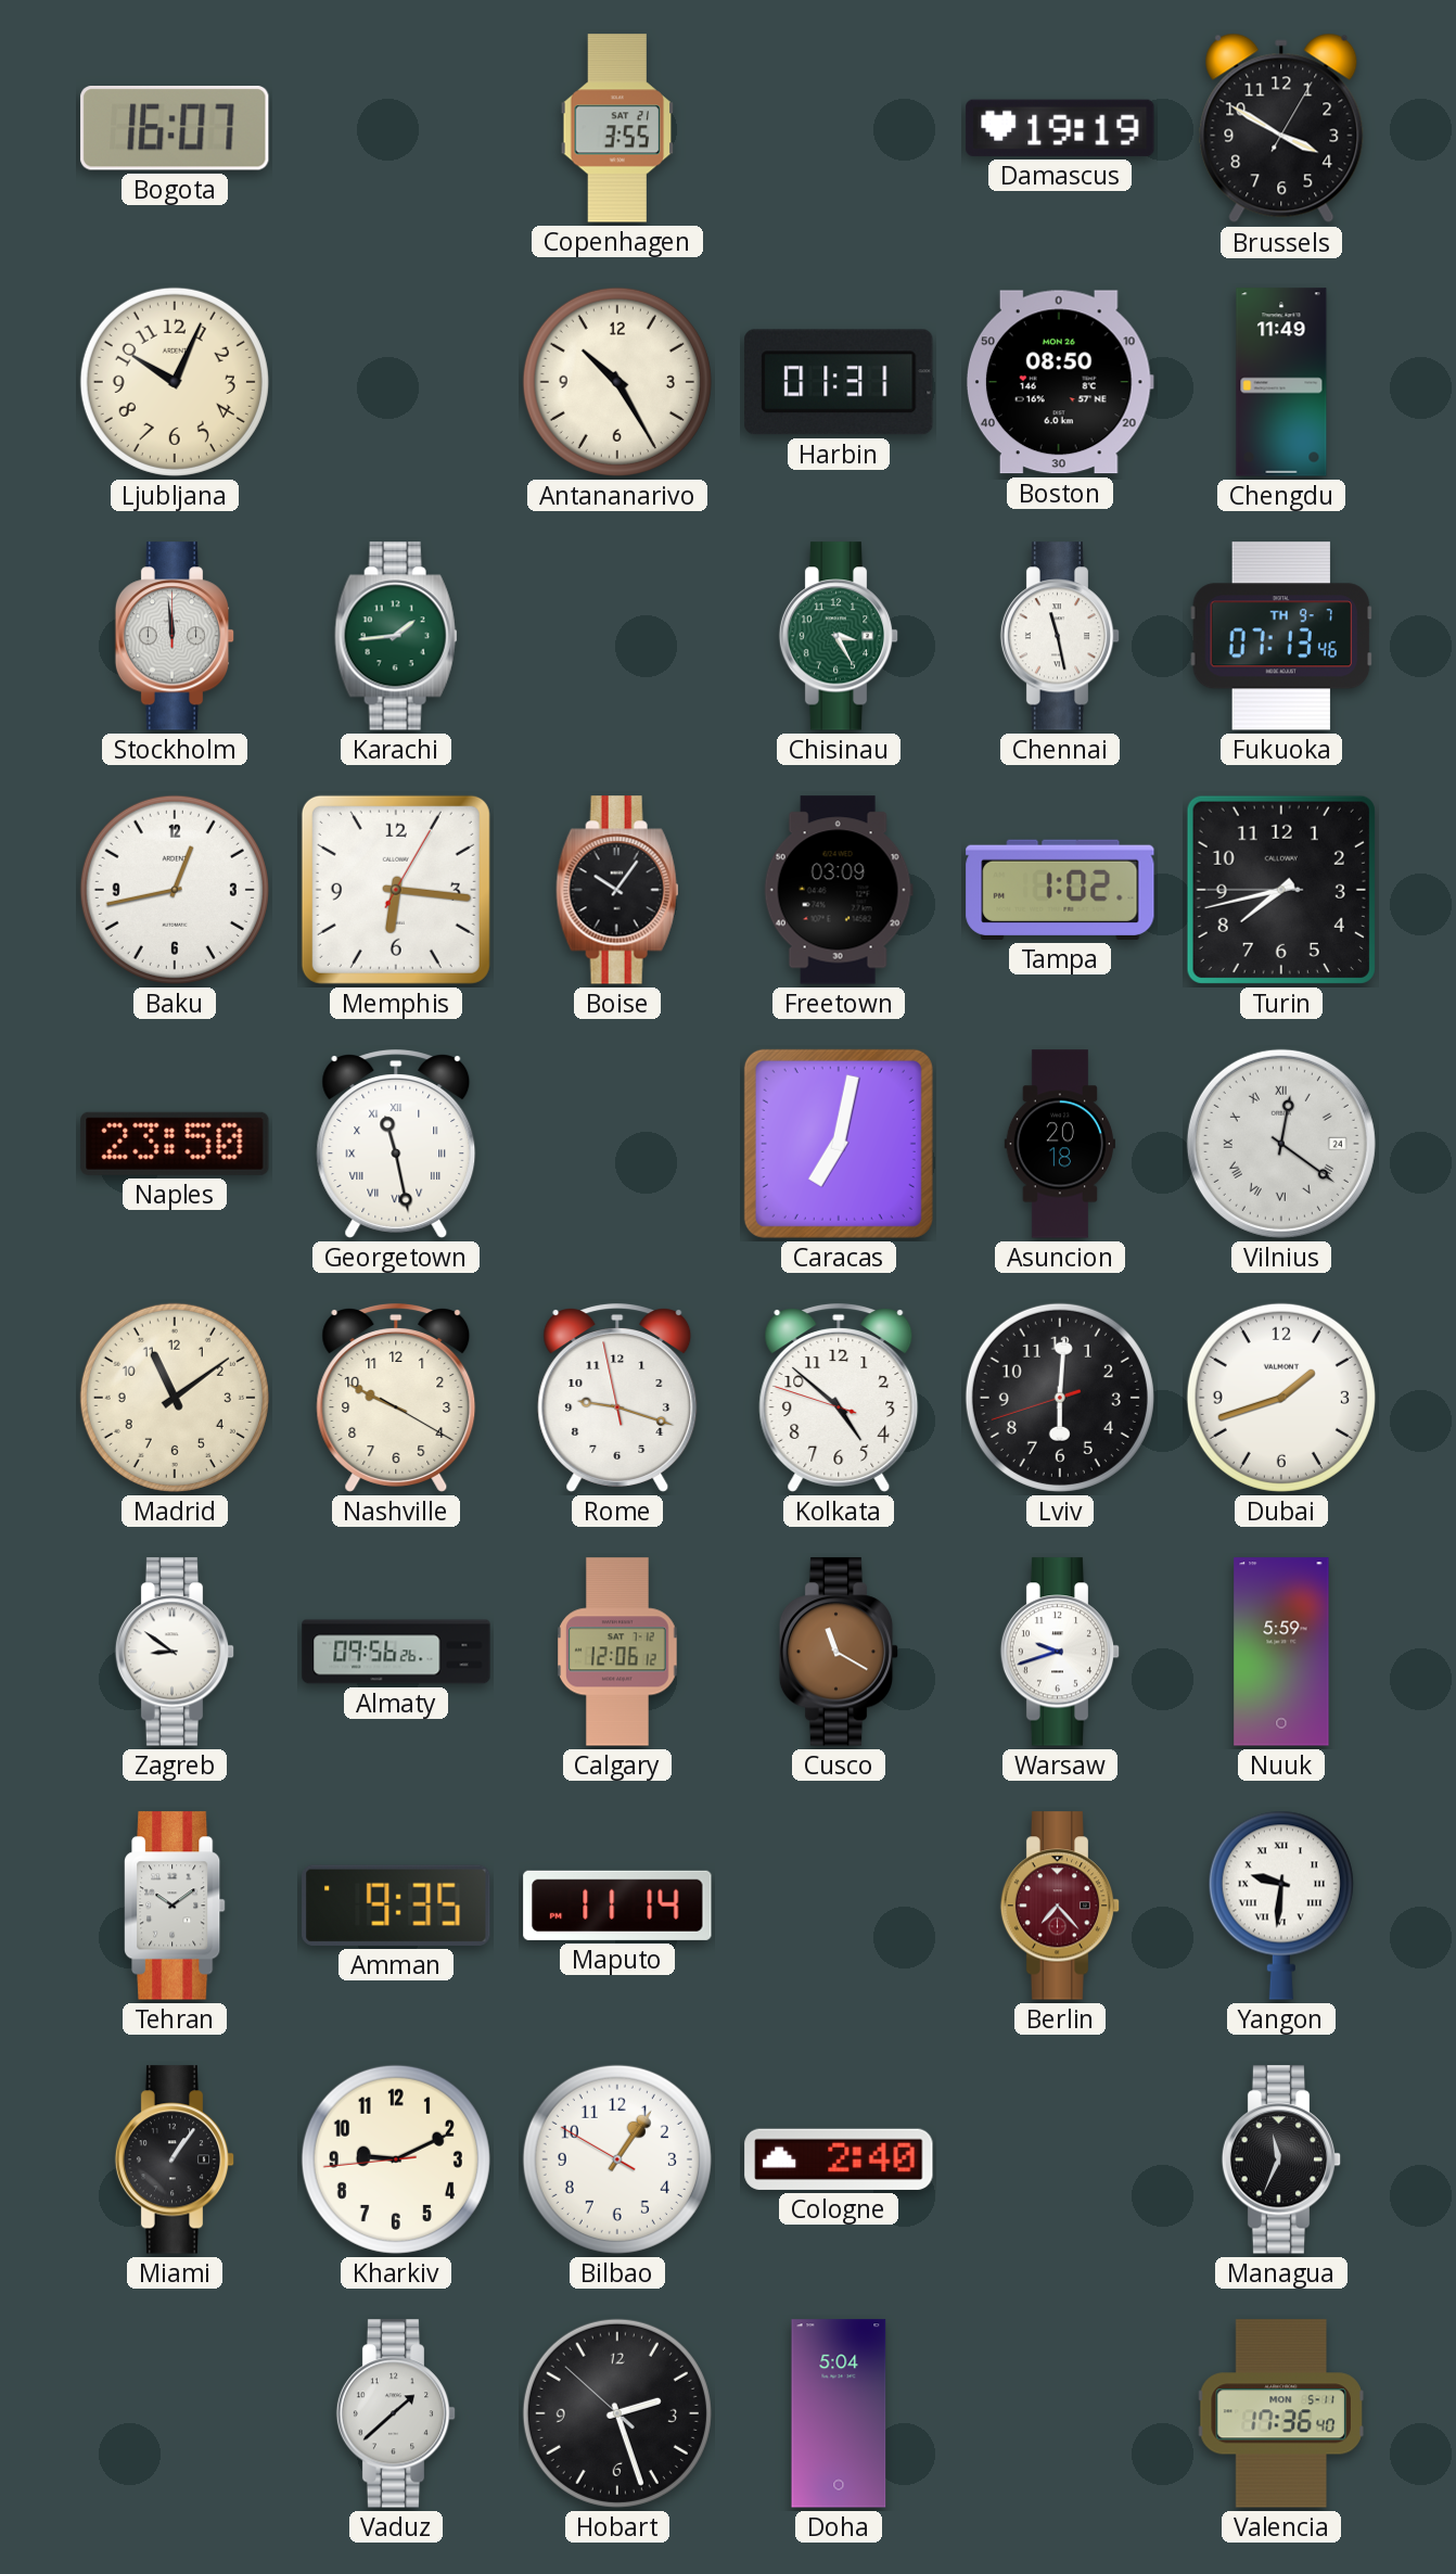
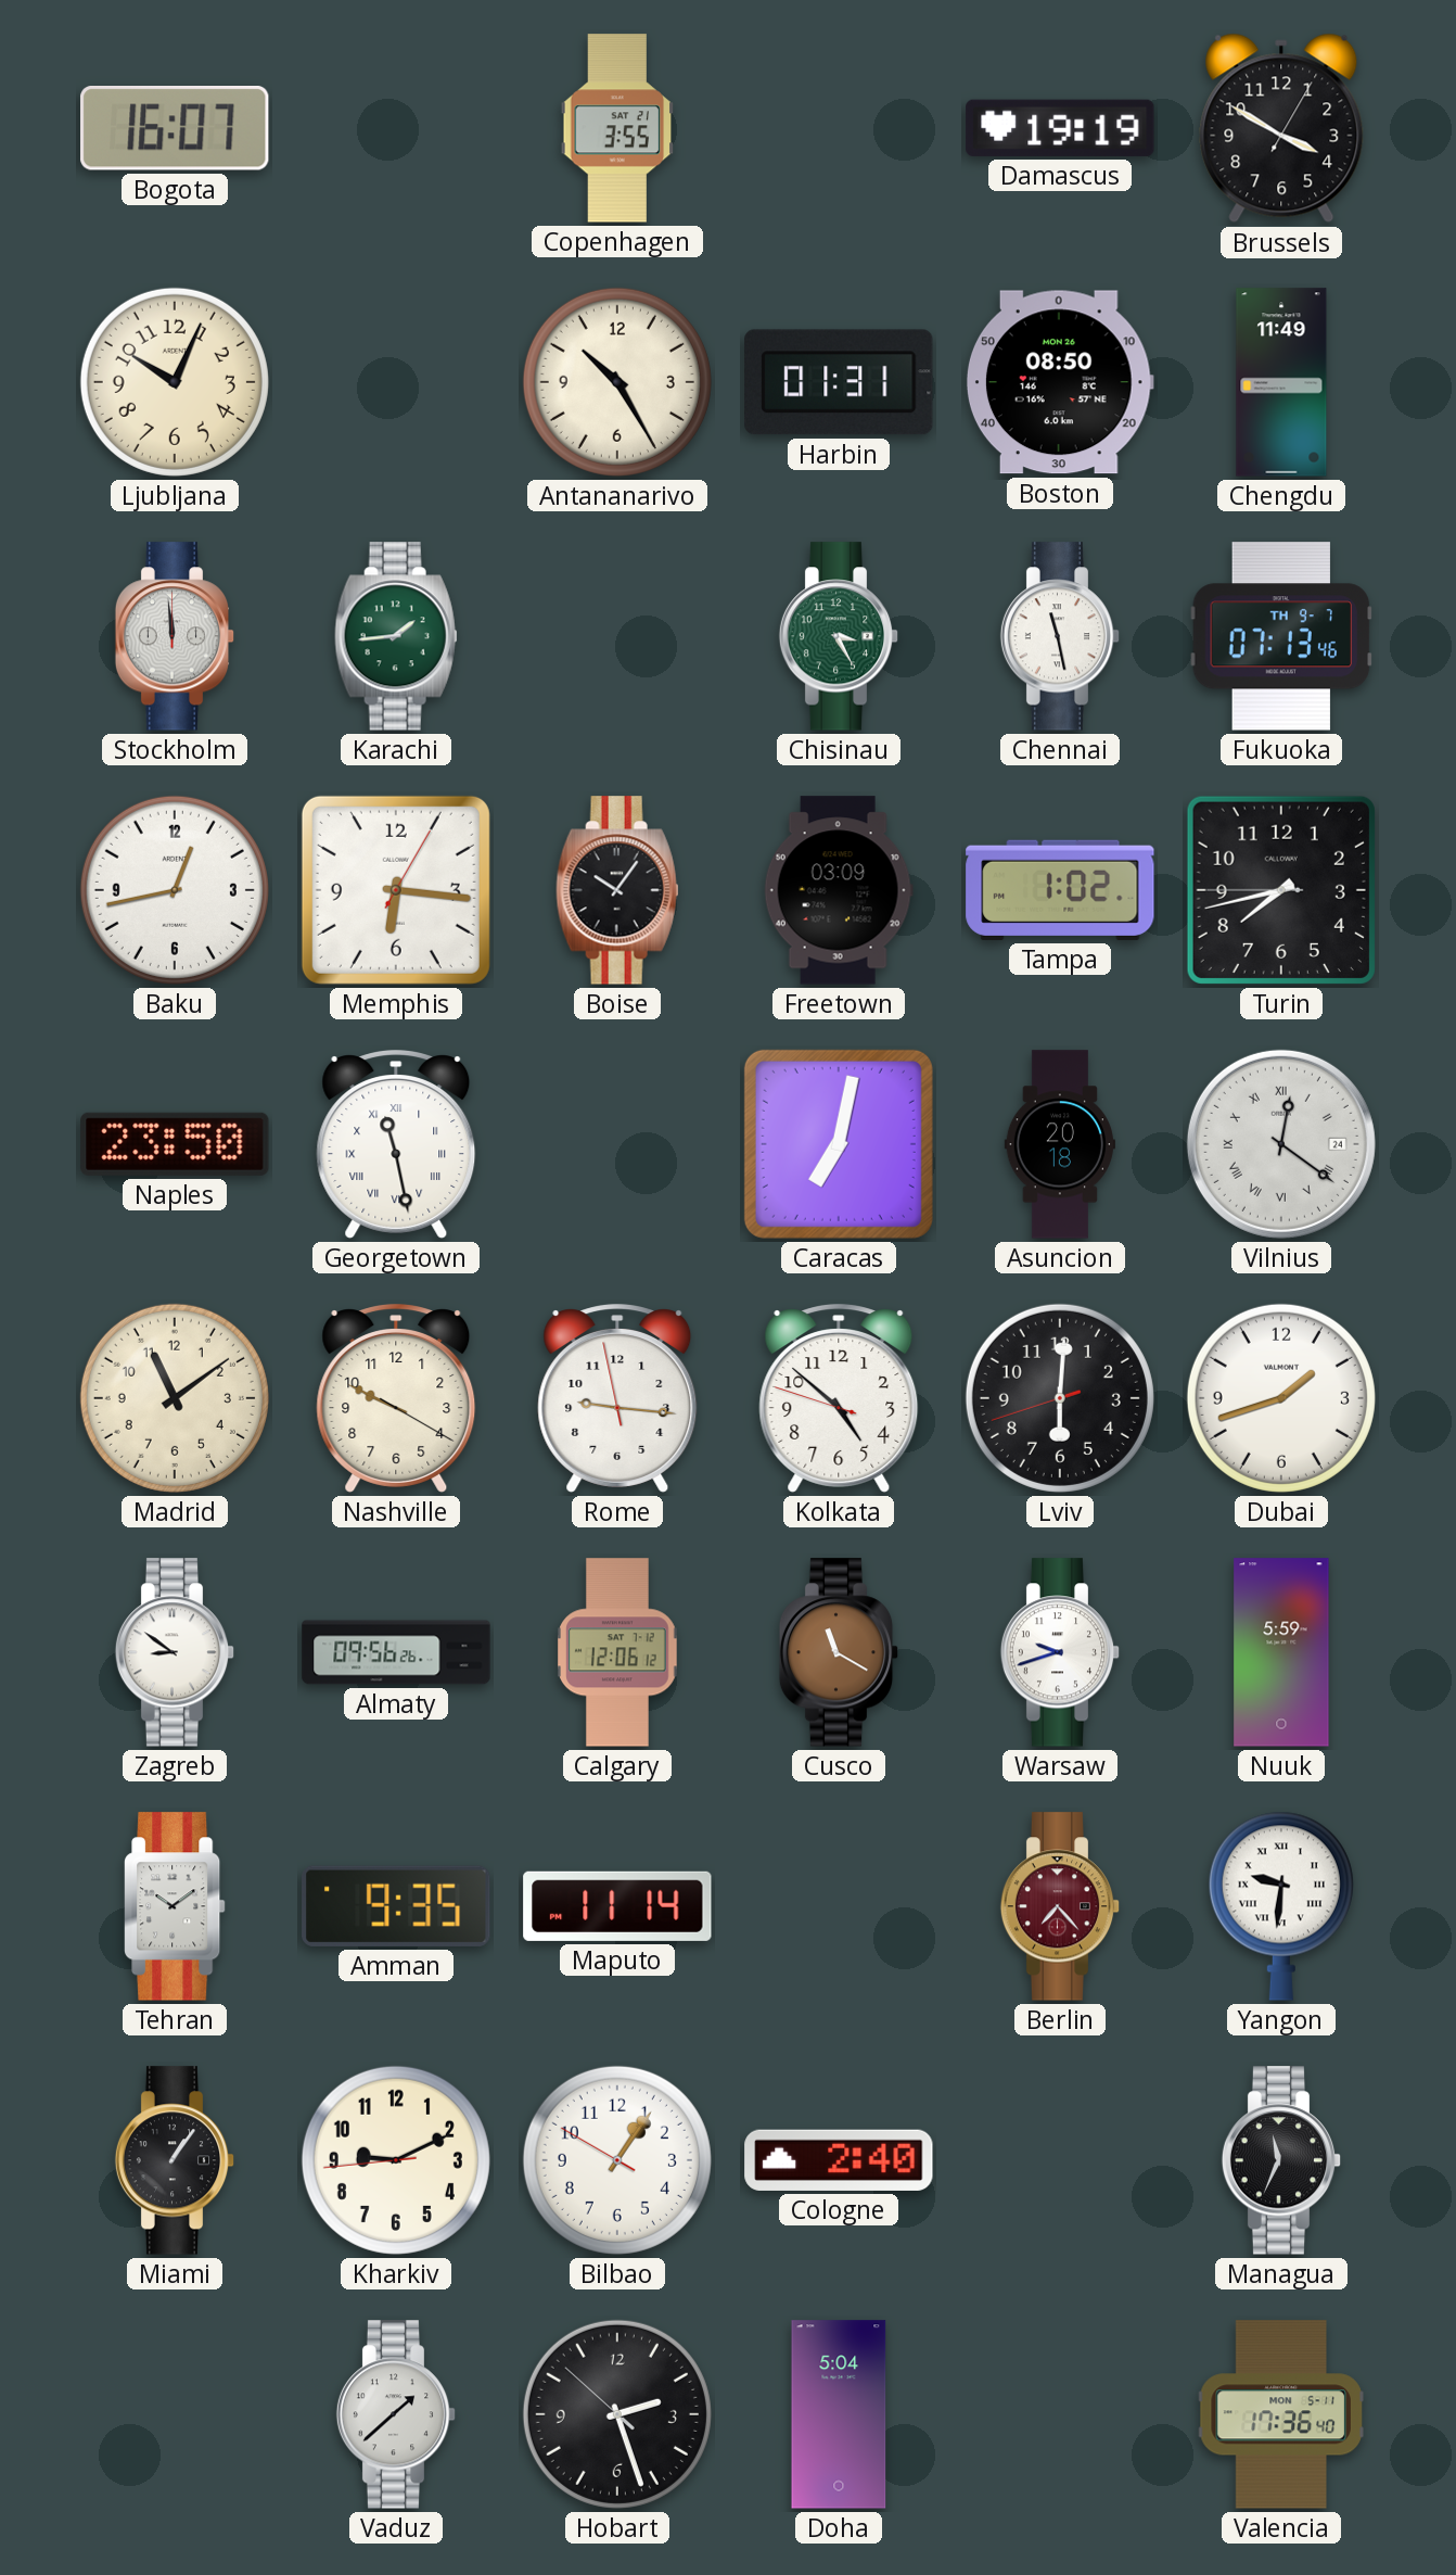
Rome: 9:17 -> 9:15 (617, 1398)
